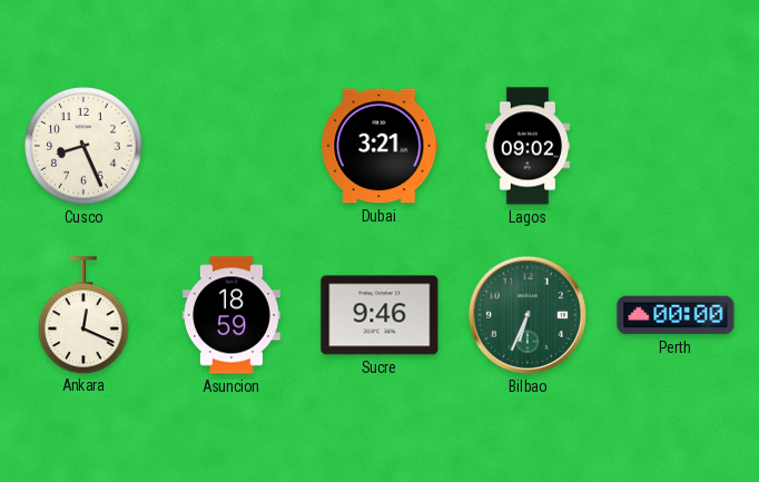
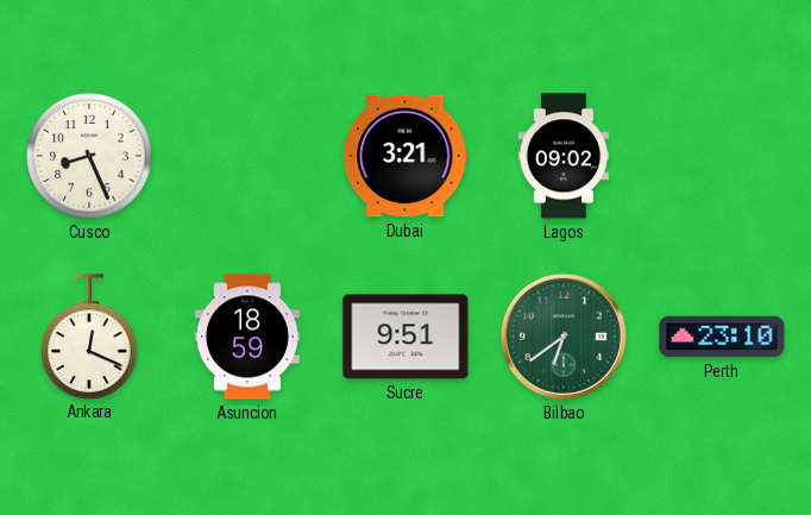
Sucre: 9:46 -> 9:51 (405, 337)
Bilbao: 6:34 -> 6:39 (564, 337)
Perth: 00:00 -> 23:10 (722, 337)
